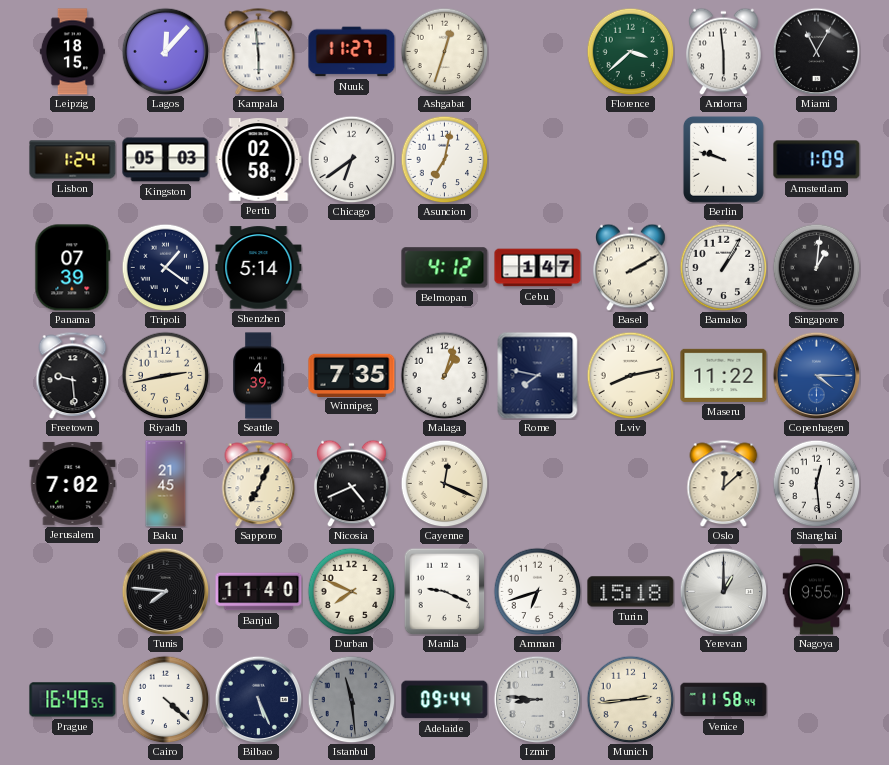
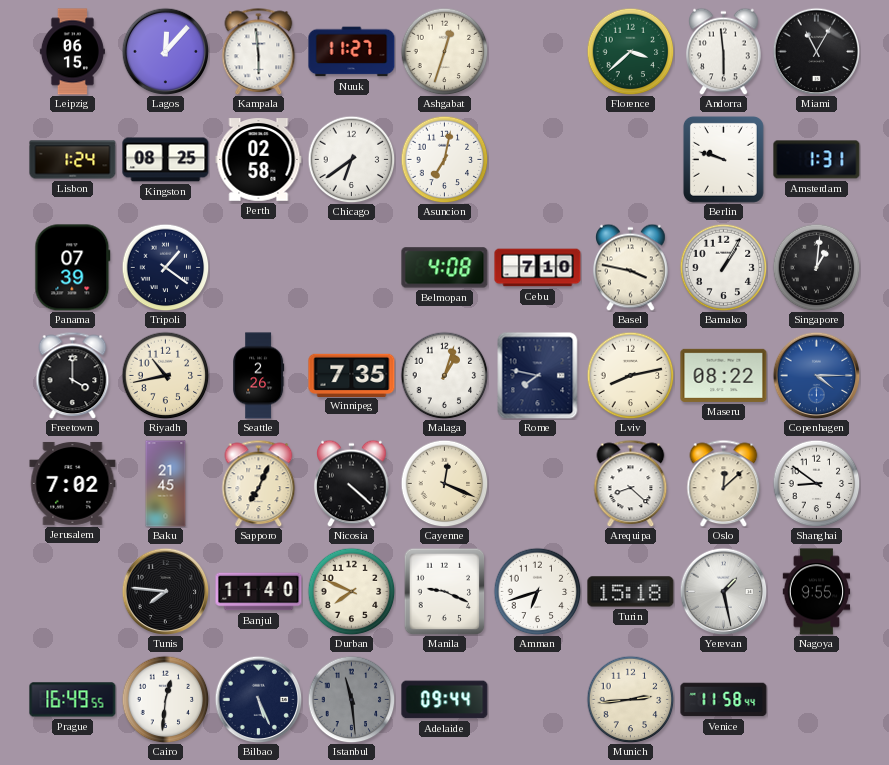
Leipzig: 18:15 -> 06:15 (72, 52)
Kingston: 05:03 -> 08:25 (166, 160)
Amsterdam: 1:09 -> 1:31 (817, 160)
Shenzhen: 5:14 -> none (259, 268)
Belmopan: 4:12 -> 4:08 (445, 268)
Cebu: 1:47 -> 7:10 (538, 268)
Basel: 2:10 -> 3:47 (631, 267)
Freetown: 9:29 -> 4:00 (73, 375)
Riyadh: 2:43 -> 10:43 (165, 375)
Seattle: 4:39 -> 2:26 (258, 376)
Maseru: 11:22 -> 08:22 (724, 375)
Nicosia: 4:41 -> 4:22 (352, 483)
Arequipa: none -> 8:22 (631, 483)
Shanghai: 12:29 -> 8:51 (816, 483)
Yerevan: 1:00 -> 1:28 (723, 591)
Cairo: 4:22 -> 12:31 (165, 699)
Izmir: 8:46 -> none (537, 699)
